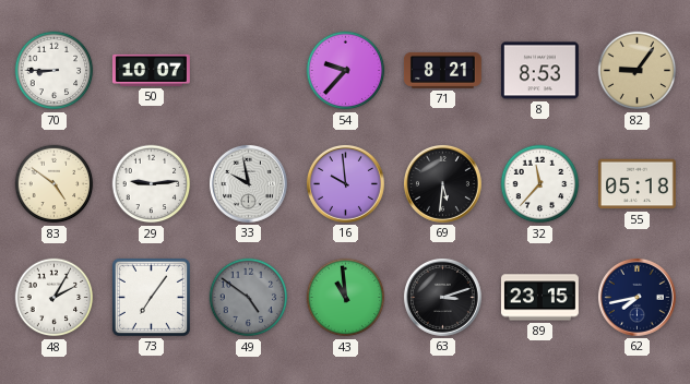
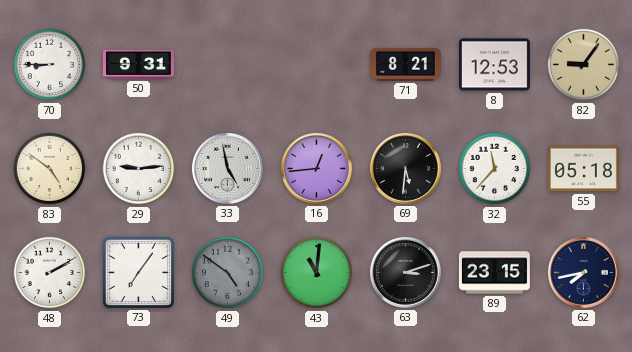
50: 10:07 -> 9:31 (138, 64)
54: 9:37 -> none (346, 71)
8: 8:53 -> 12:53 (494, 65)
33: 9:58 -> 4:58 (227, 168)
16: 9:59 -> 12:44 (316, 168)
48: 2:05 -> 2:10 (50, 273)
43: 10:59 -> 11:01 (317, 273)
